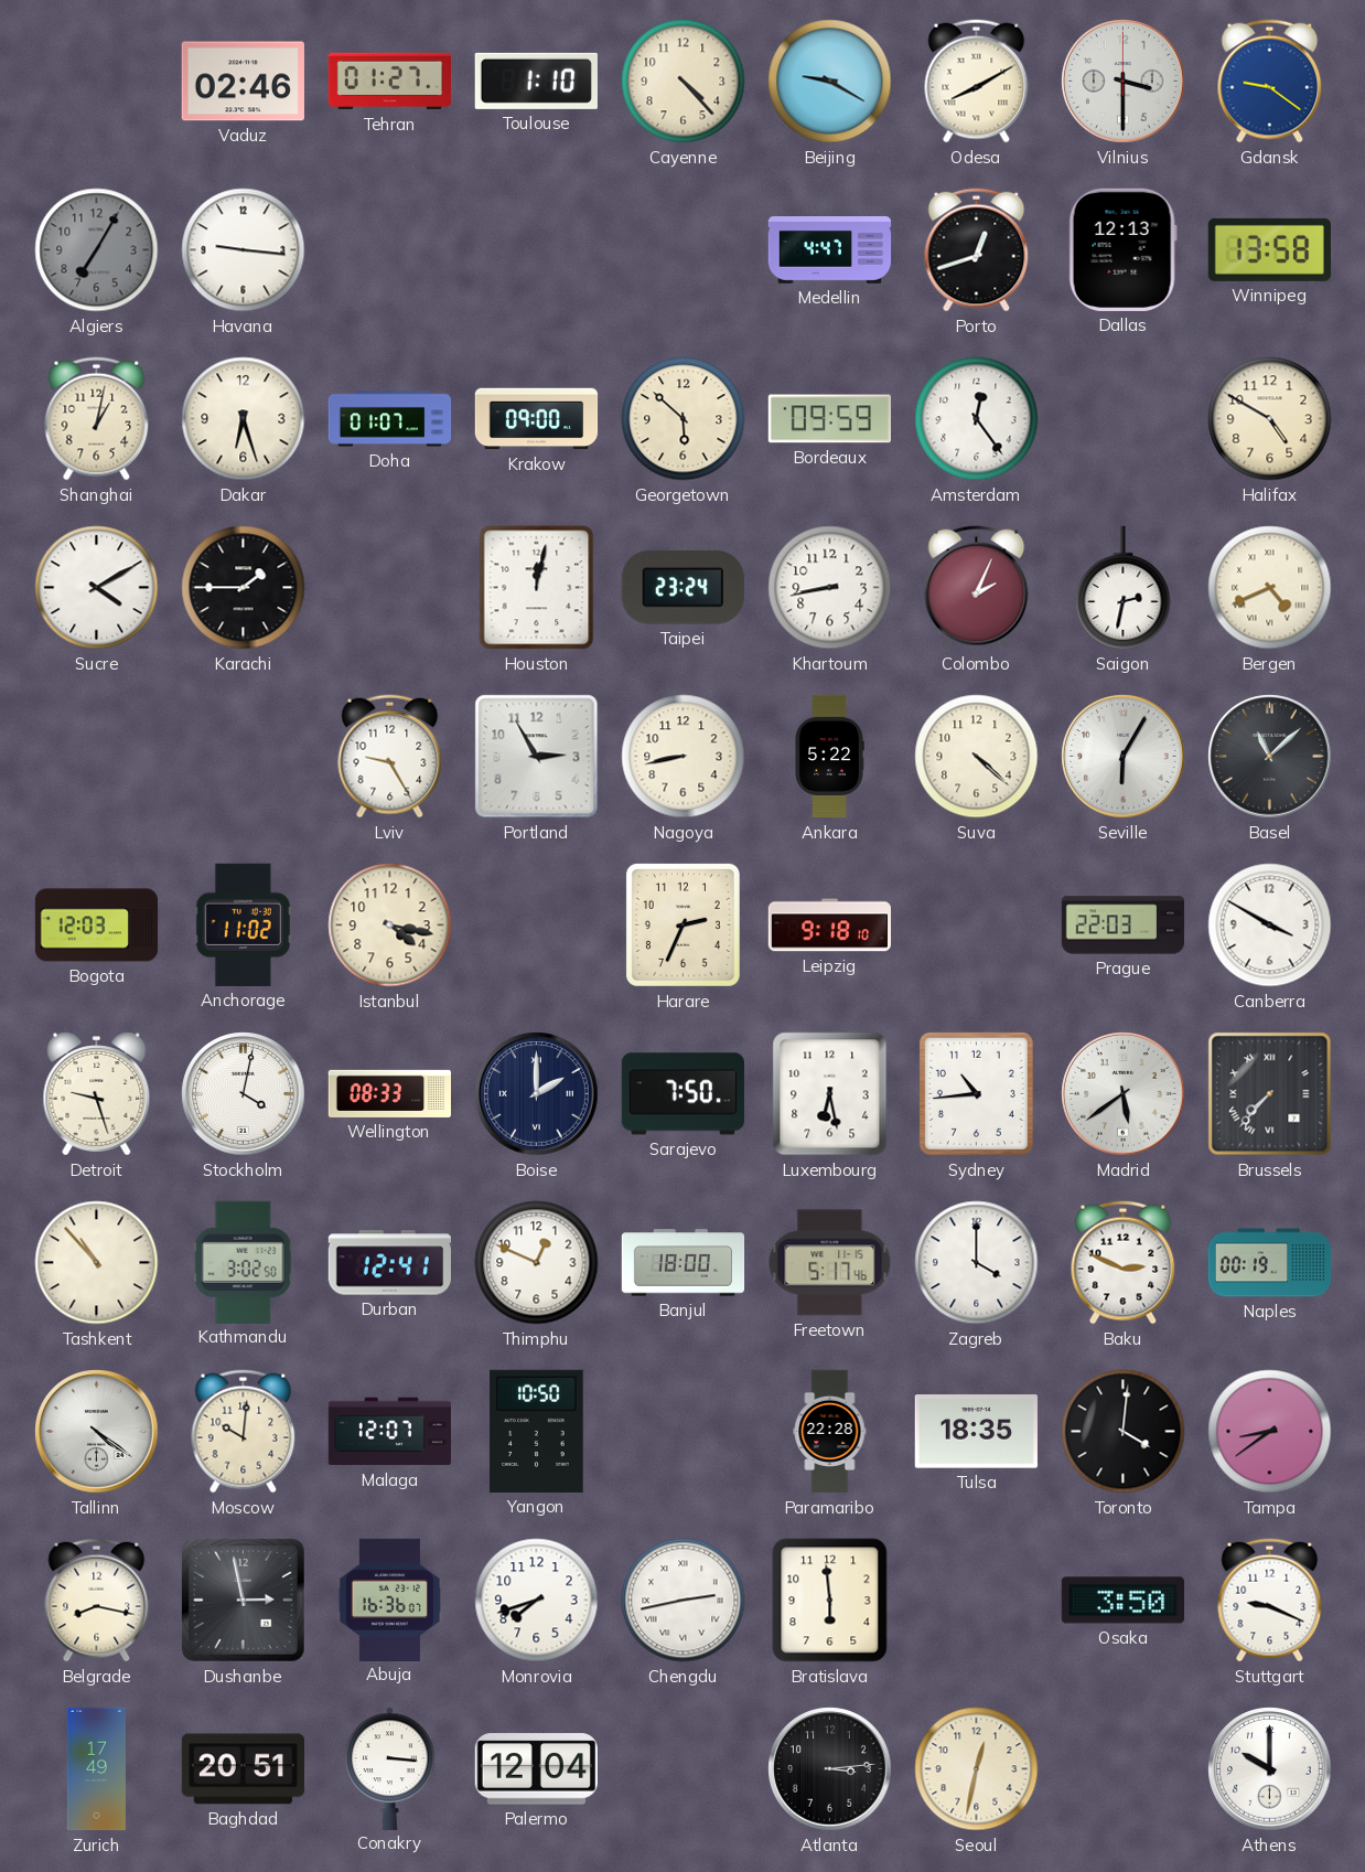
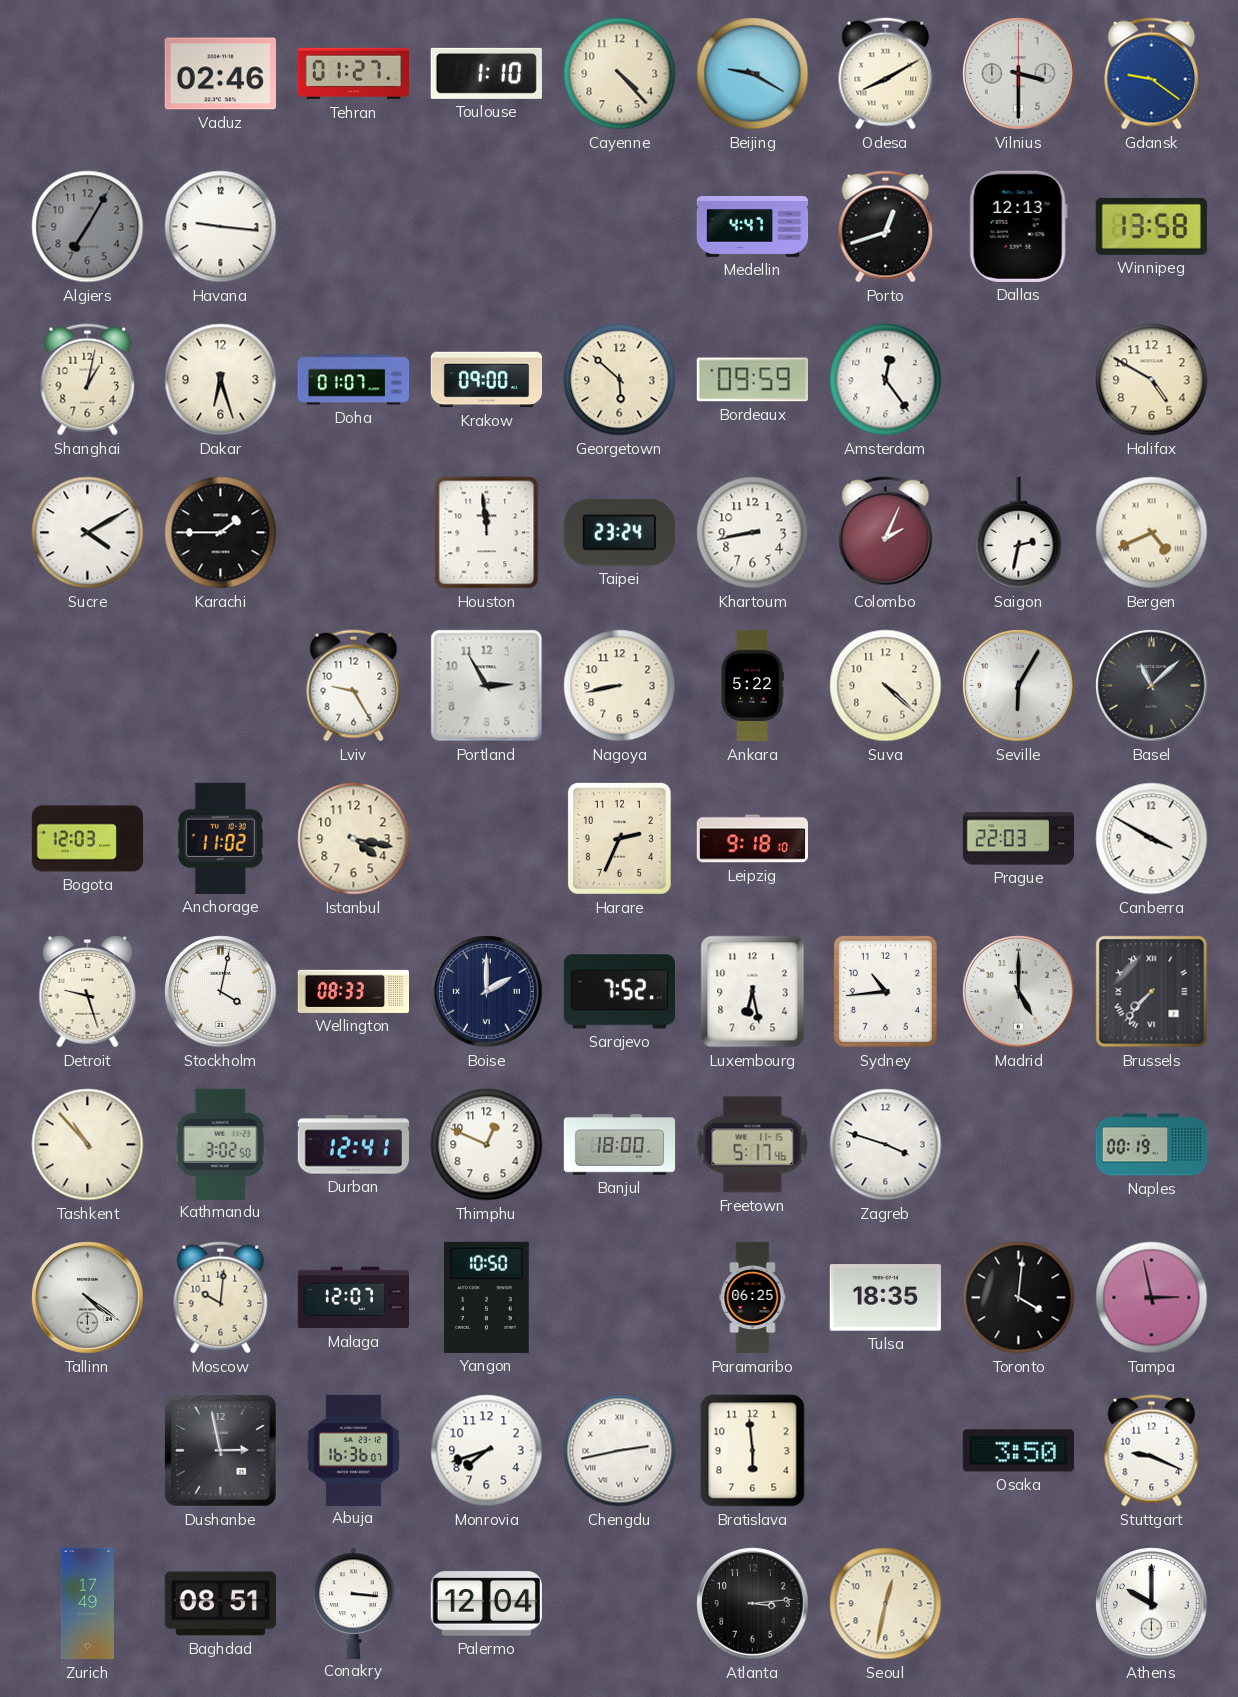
Houston: 12:02 -> 11:59 (487, 533)
Sarajevo: 7:50 -> 7:52 (619, 992)
Madrid: 5:39 -> 5:00 (1019, 992)
Zagreb: 4:00 -> 3:48 (886, 1145)
Baku: 2:49 -> none (1124, 1263)
Paramaribo: 22:28 -> 06:25 (753, 1298)
Tampa: 8:39 -> 2:58 (1152, 1298)
Belgrade: 8:17 -> none (97, 1601)
Baghdad: 20:51 -> 08:51 (220, 1604)
